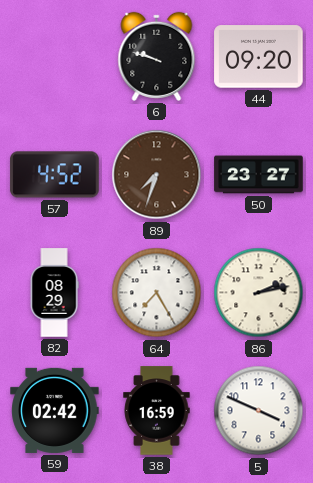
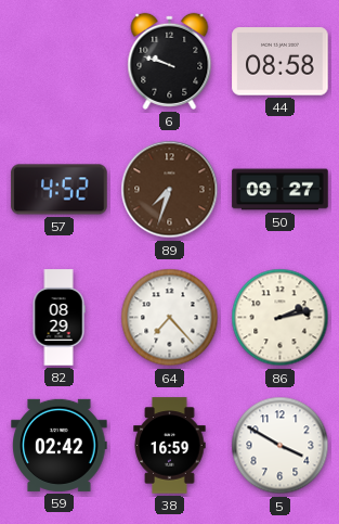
44: 09:20 -> 08:58 (281, 62)
50: 23:27 -> 09:27 (281, 190)
64: 7:25 -> 7:23 (170, 318)
5: 3:49 -> 3:50 (281, 446)
